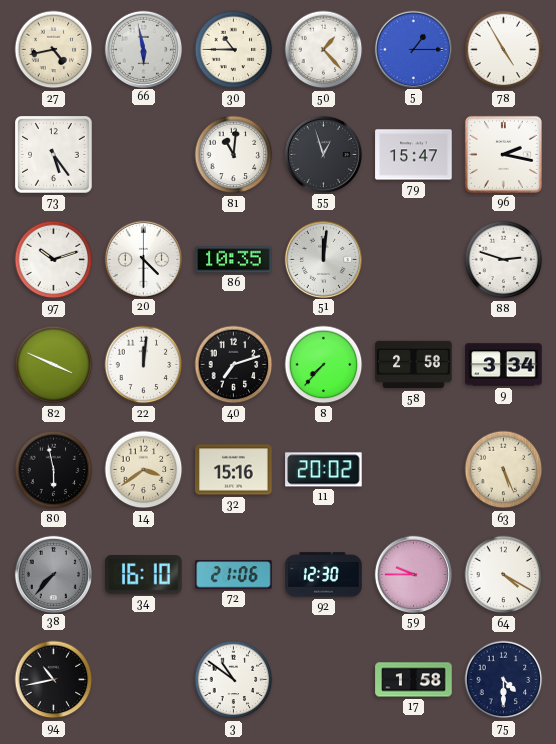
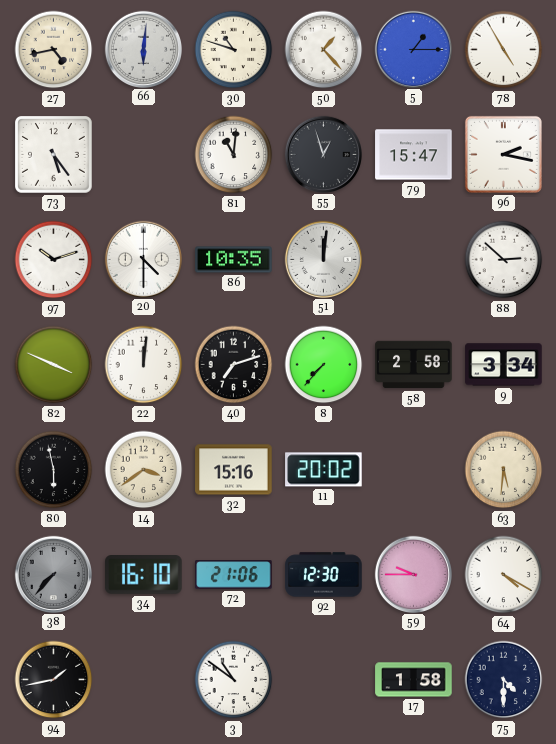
66: 5:58 -> 6:01 (143, 49)
30: 10:45 -> 10:48 (234, 50)
88: 2:48 -> 2:52 (504, 260)
63: 5:26 -> 5:31 (504, 470)
94: 10:43 -> 1:43 (54, 680)
